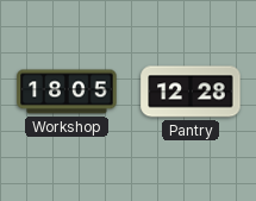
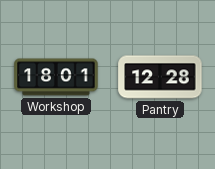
Workshop: 18:05 -> 18:01 (56, 77)
